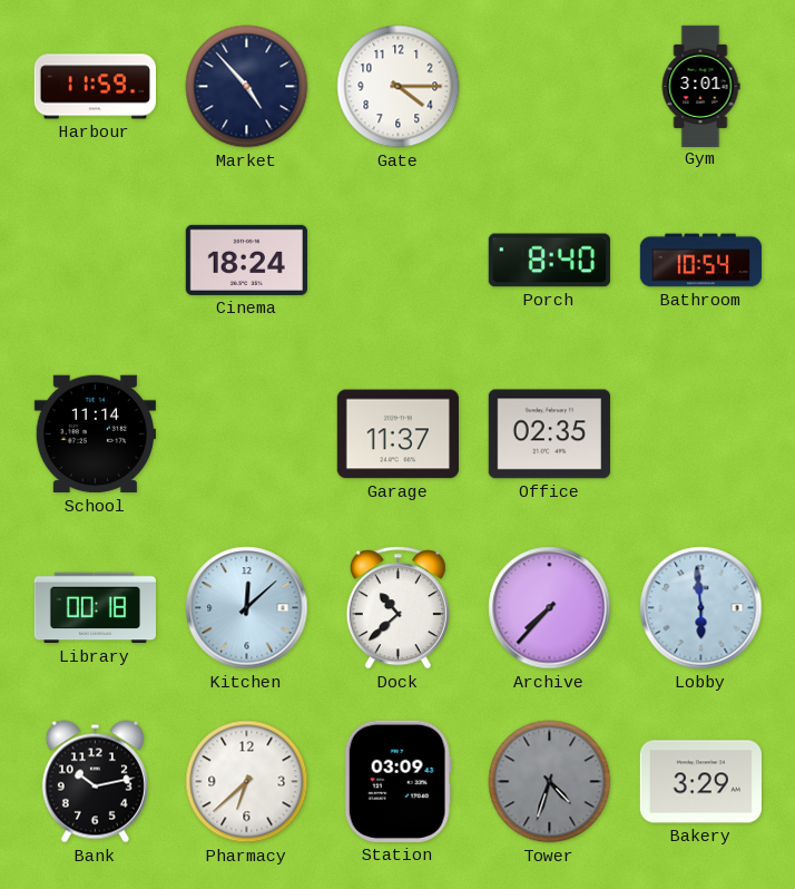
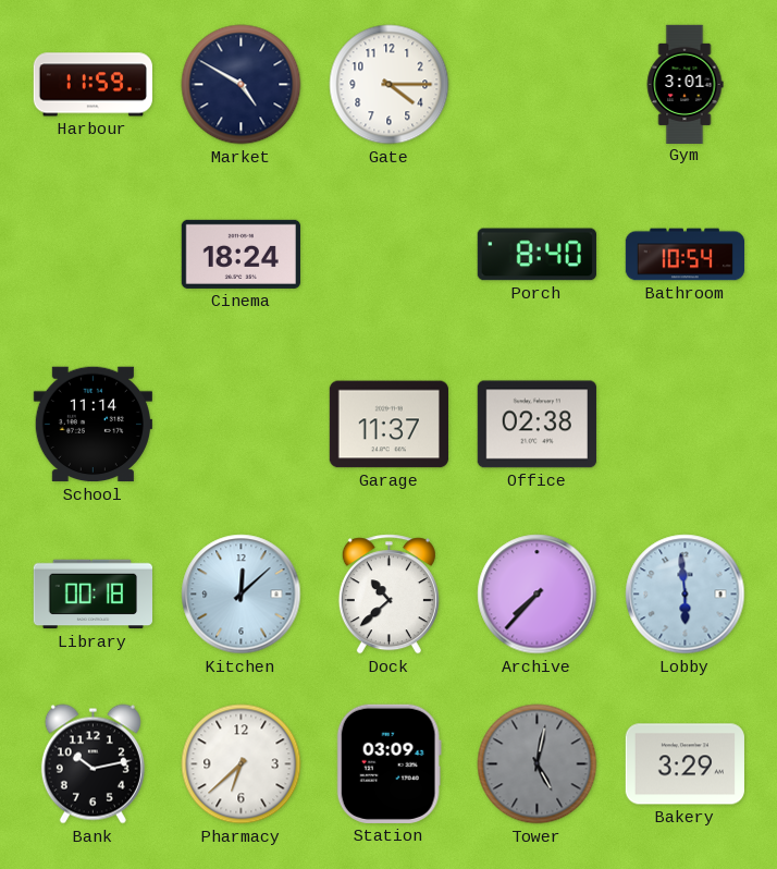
Market: 4:53 -> 4:50 (242, 85)
Office: 02:35 -> 02:38 (536, 425)
Tower: 4:33 -> 5:02 (538, 764)
